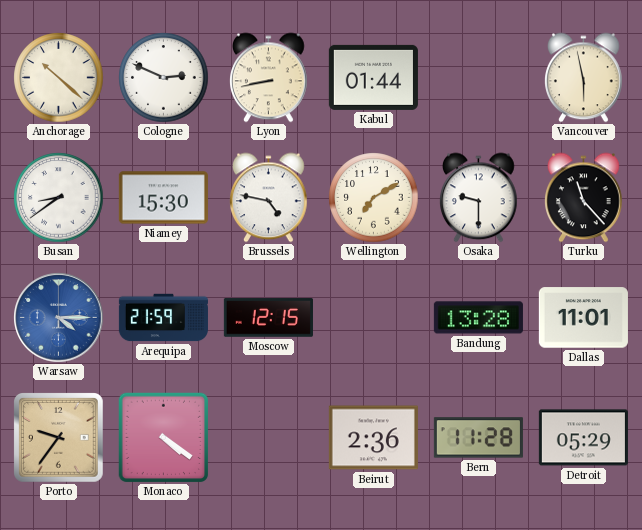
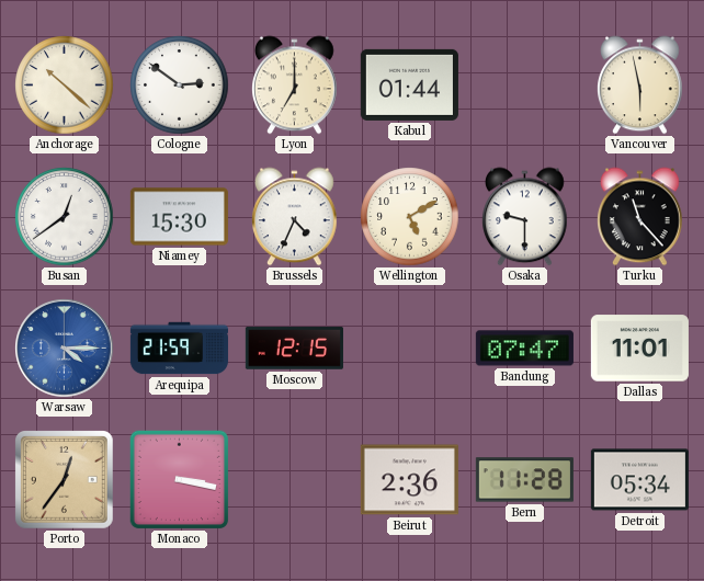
Cologne: 2:49 -> 2:51 (180, 86)
Lyon: 8:43 -> 7:00 (295, 86)
Busan: 8:39 -> 12:39 (65, 217)
Brussels: 4:47 -> 4:34 (295, 217)
Wellington: 7:10 -> 5:10 (410, 217)
Bandung: 13:28 -> 07:47 (524, 349)
Porto: 9:36 -> 12:36 (65, 480)
Monaco: 4:21 -> 3:17 (180, 480)
Detroit: 05:29 -> 05:34 (639, 480)
